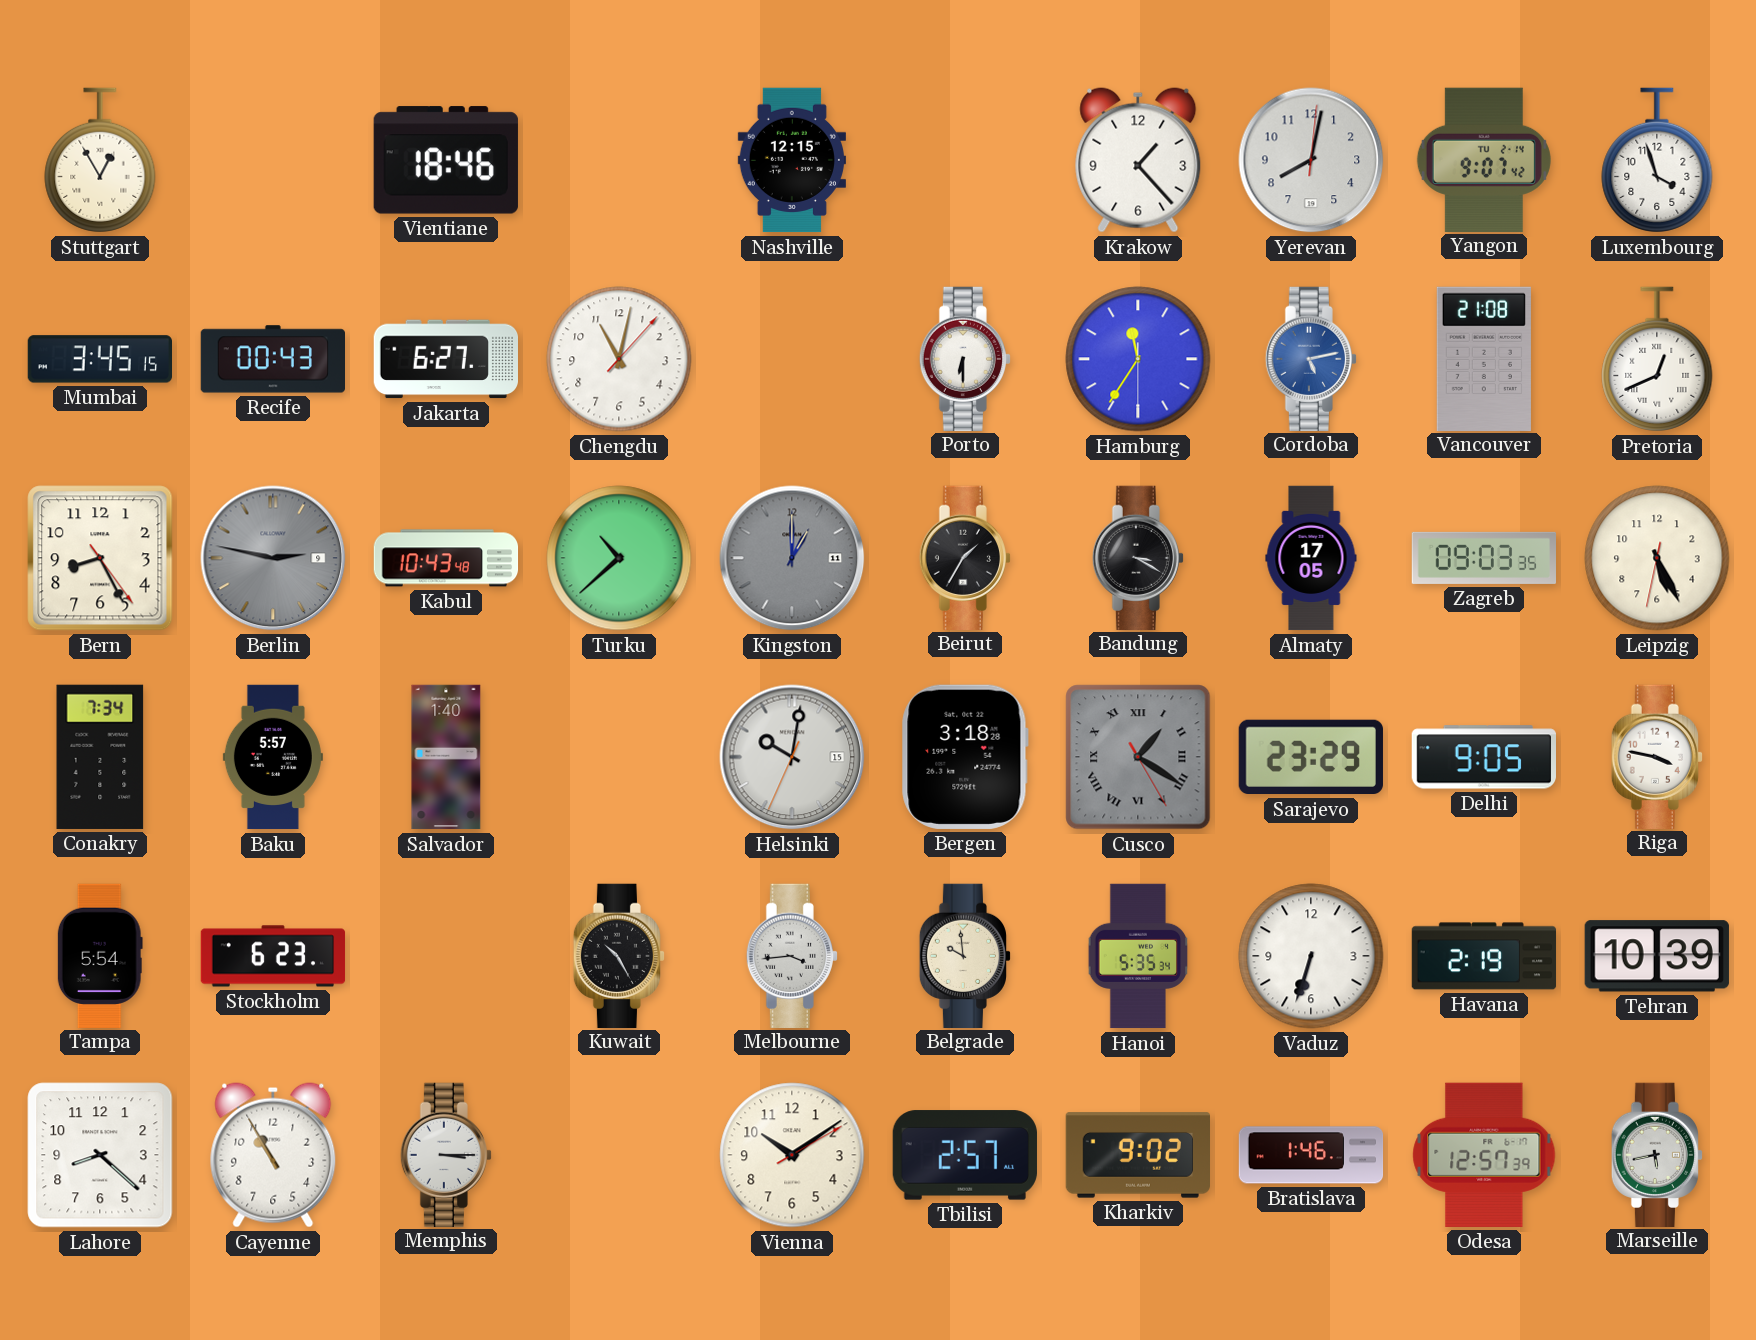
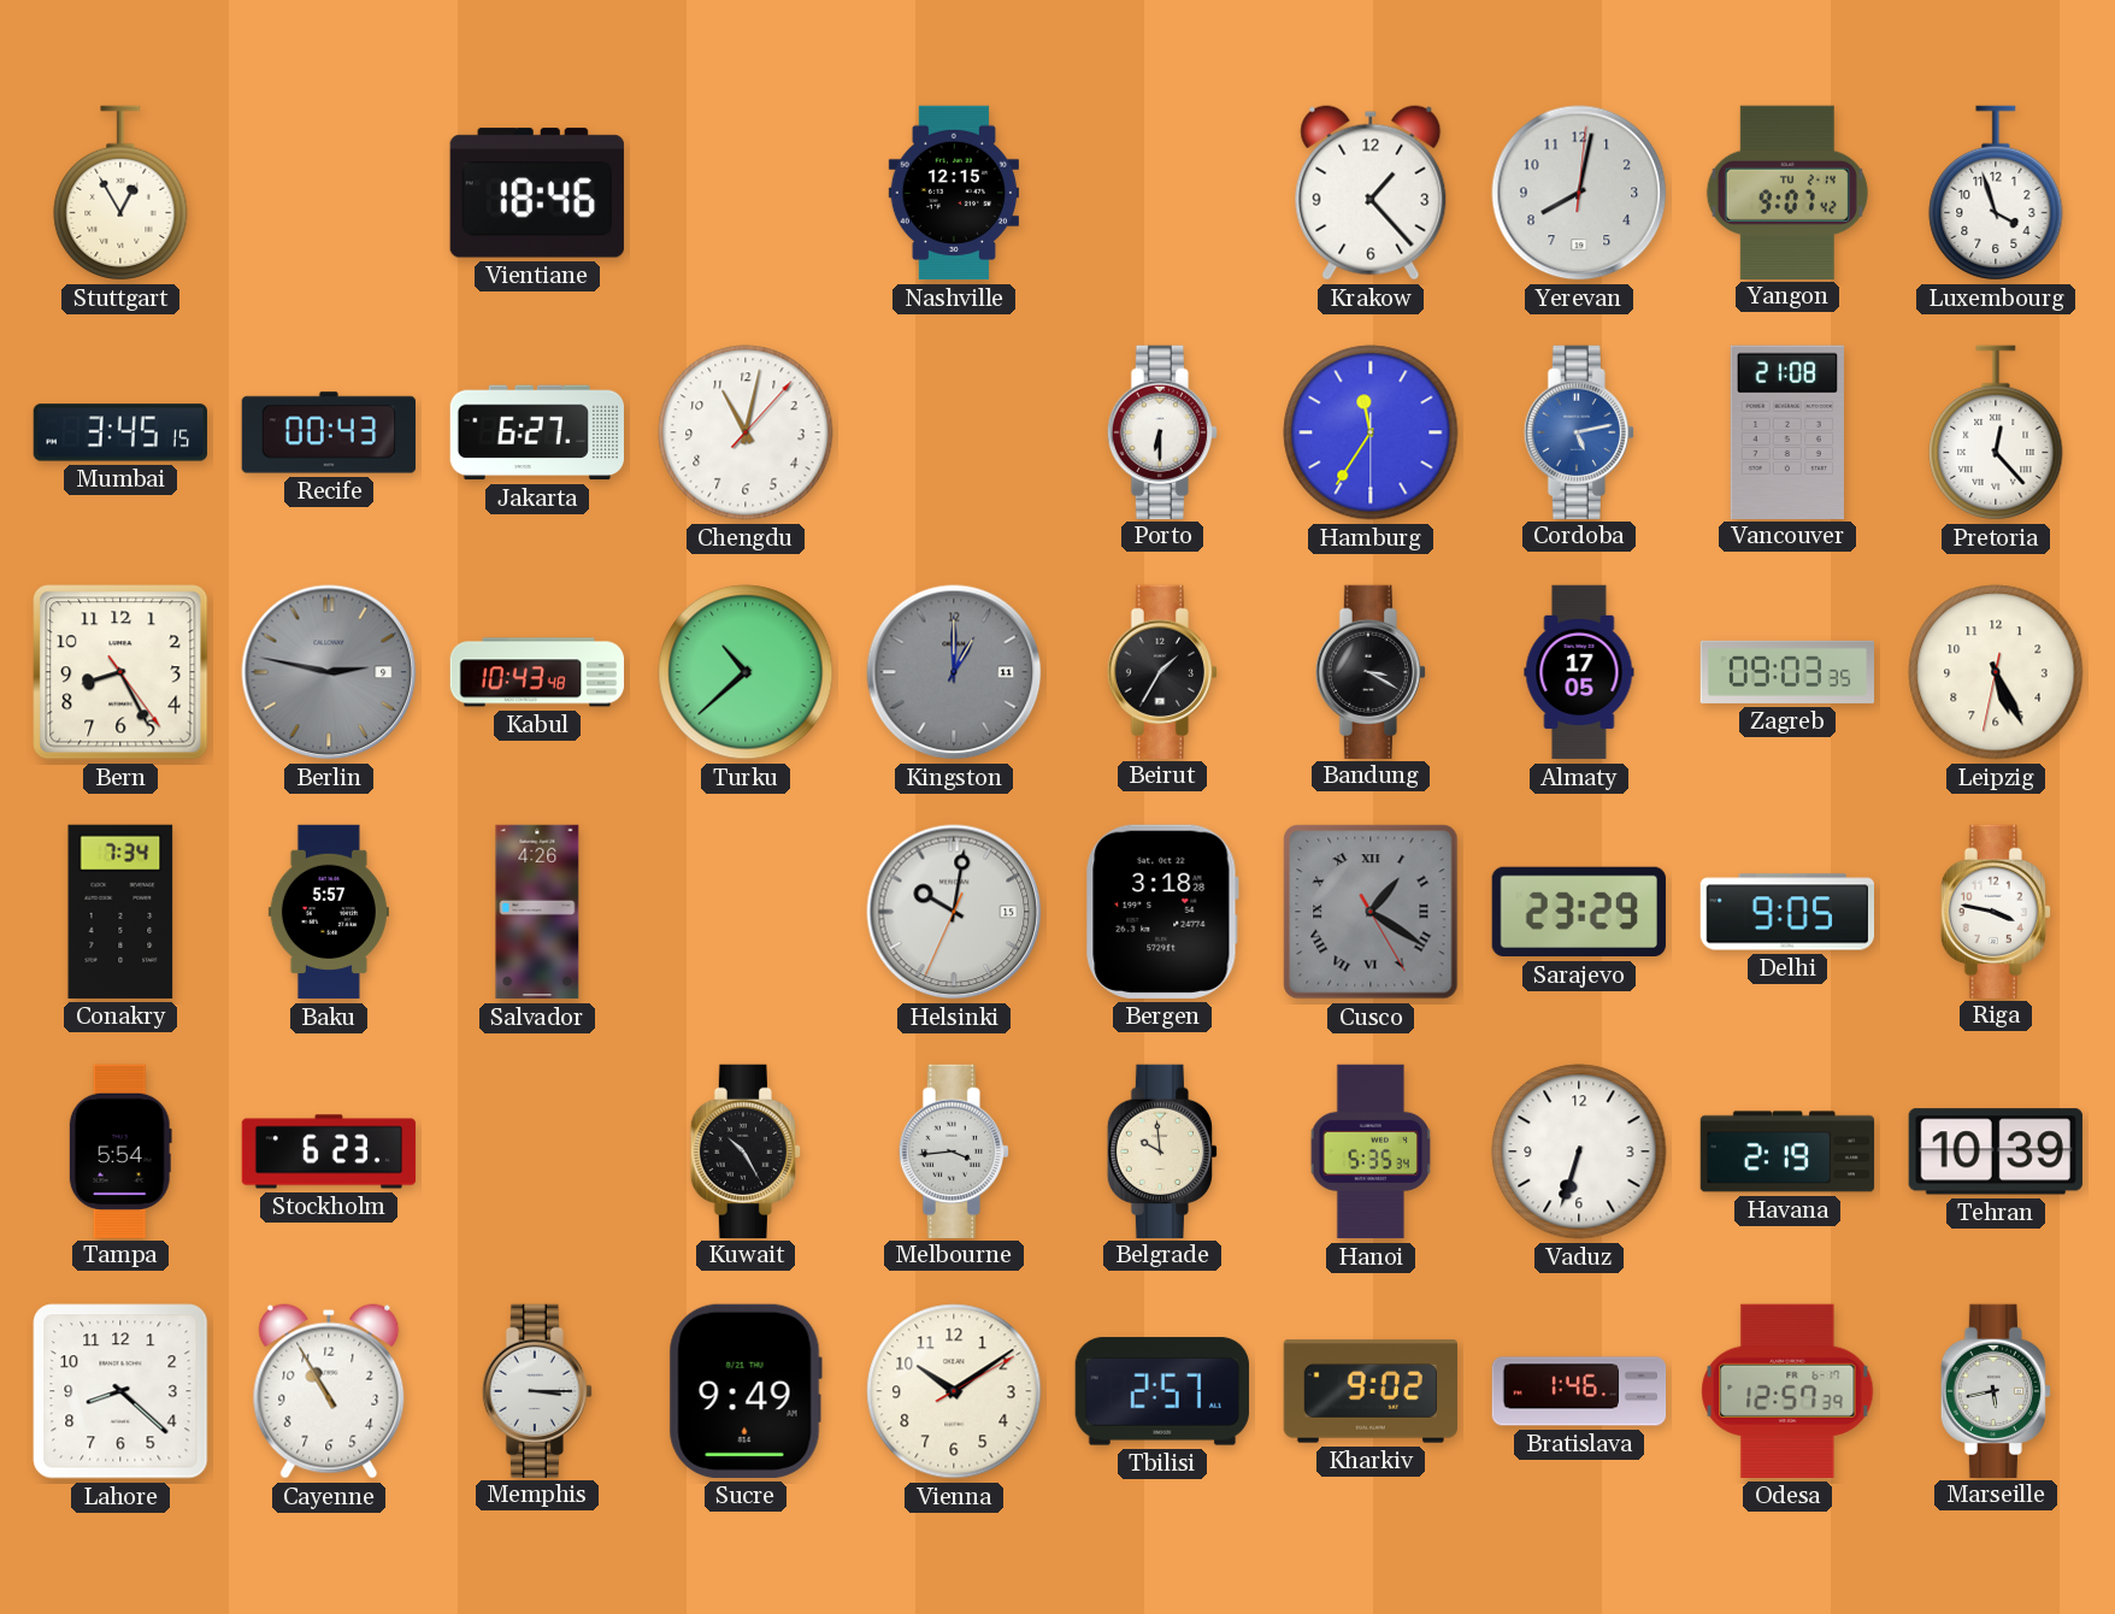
Pretoria: 12:41 -> 12:23 (1996, 432)
Salvador: 1:40 -> 4:26 (537, 912)
Sucre: none -> 9:49 (746, 1391)
